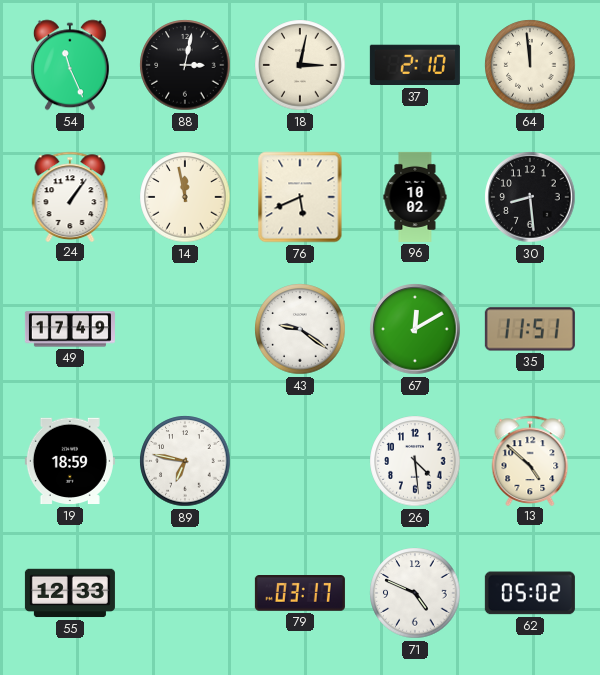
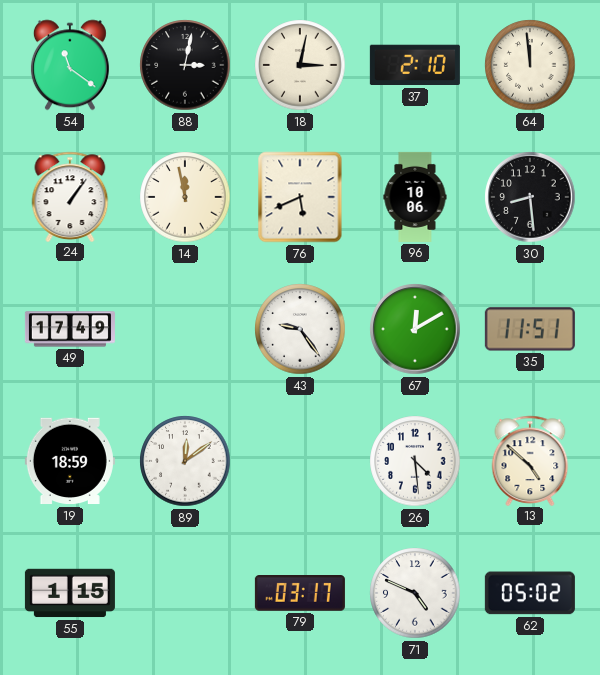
54: 11:26 -> 11:21 (70, 65)
96: 10:02 -> 10:06 (415, 197)
43: 9:21 -> 9:24 (300, 329)
89: 6:47 -> 12:09 (185, 461)
55: 12:33 -> 1:15 (70, 593)
